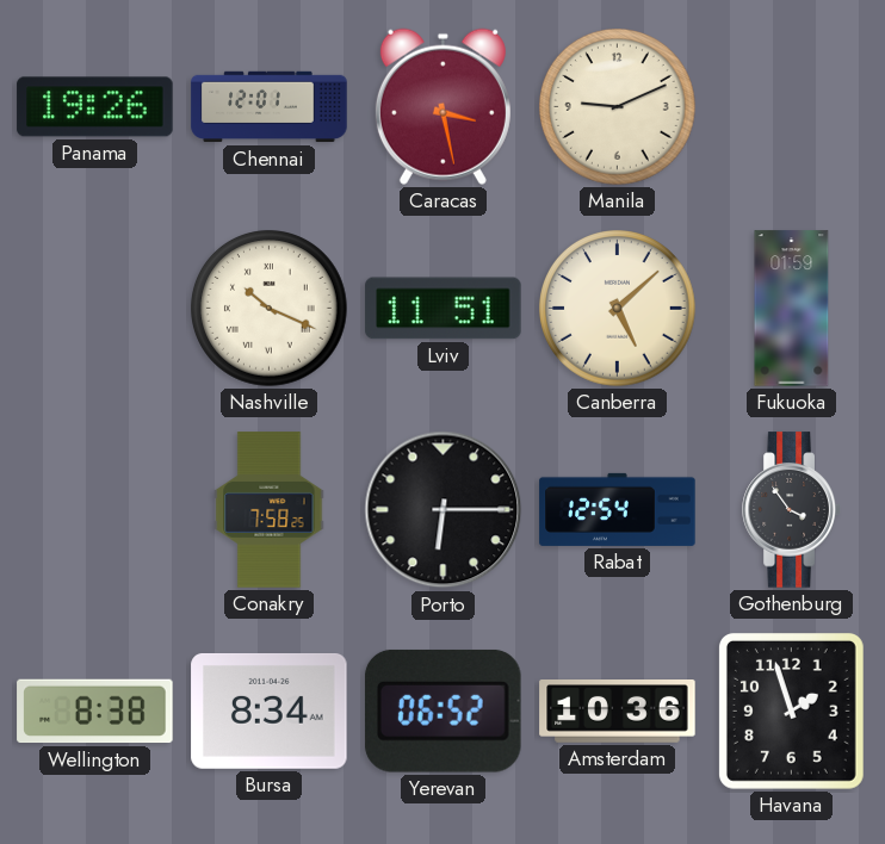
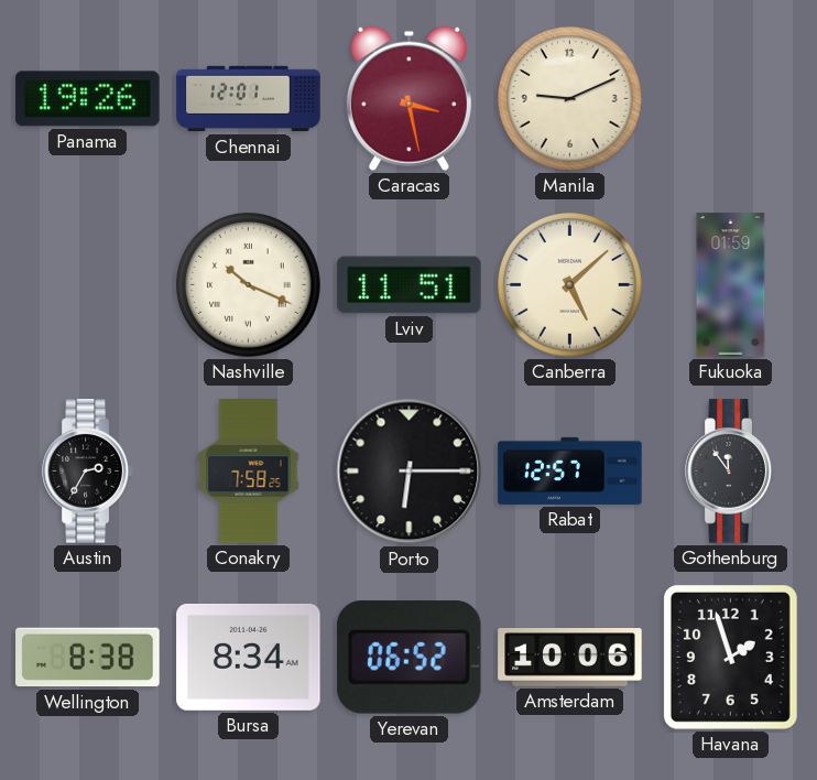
Austin: none -> 2:35 (88, 472)
Rabat: 12:54 -> 12:57 (570, 470)
Gothenburg: 3:54 -> 11:54 (731, 472)
Amsterdam: 10:36 -> 10:06 (570, 658)
